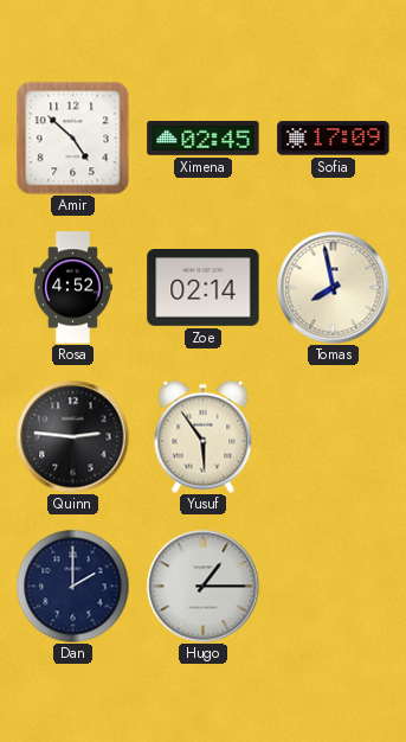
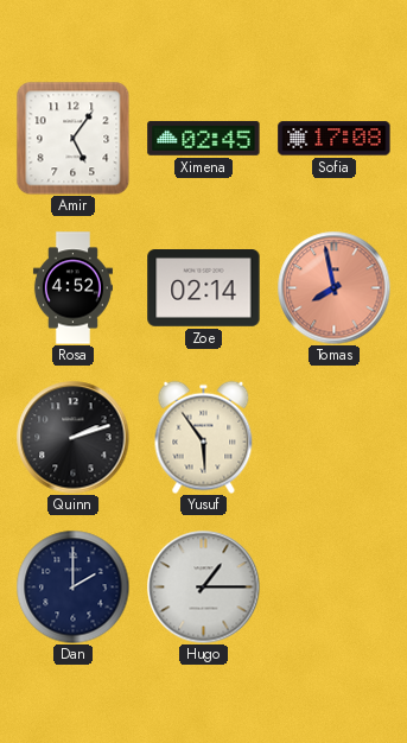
Amir: 4:52 -> 5:06 (72, 138)
Sofia: 17:09 -> 17:08 (335, 139)
Tomas dial: cream -> salmon (333, 287)
Quinn: 2:46 -> 2:12 (72, 437)
